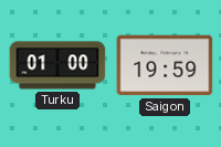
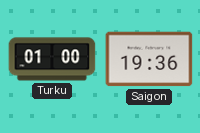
Saigon: 19:59 -> 19:36 (149, 59)
